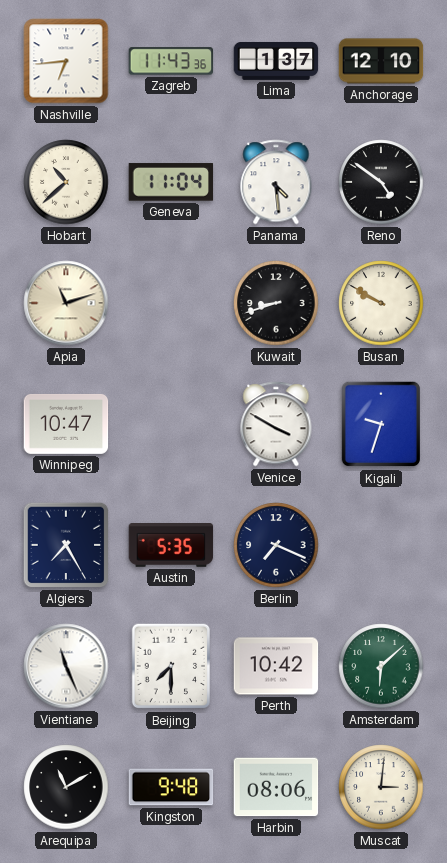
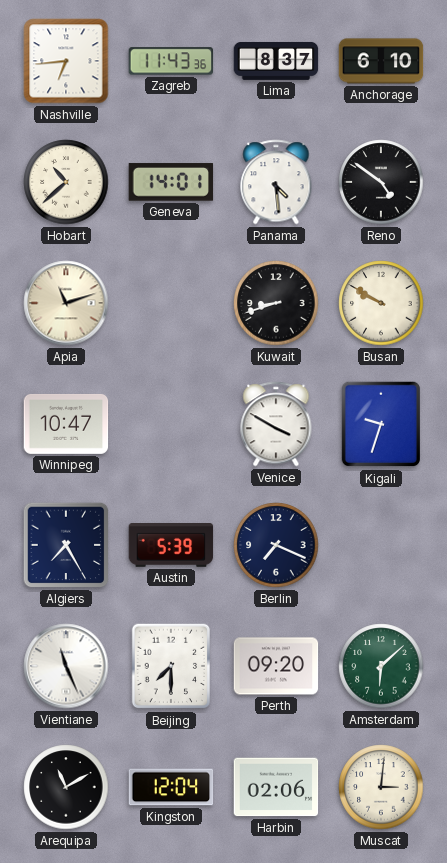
Lima: 1:37 -> 8:37 (276, 61)
Anchorage: 12:10 -> 6:10 (381, 61)
Geneva: 11:04 -> 14:01 (171, 182)
Austin: 5:35 -> 5:39 (171, 546)
Perth: 10:42 -> 09:20 (276, 666)
Kingston: 9:48 -> 12:04 (171, 787)
Harbin: 08:06 -> 02:06 (276, 787)
